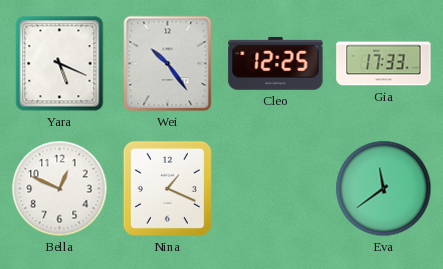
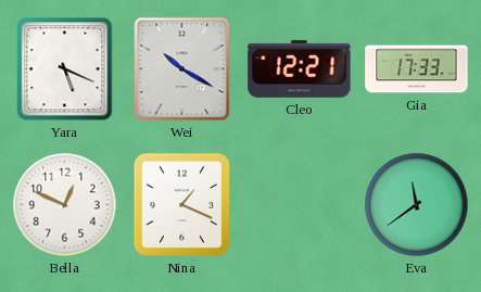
Wei: 10:24 -> 10:20 (182, 69)
Cleo: 12:25 -> 12:21 (300, 68)
